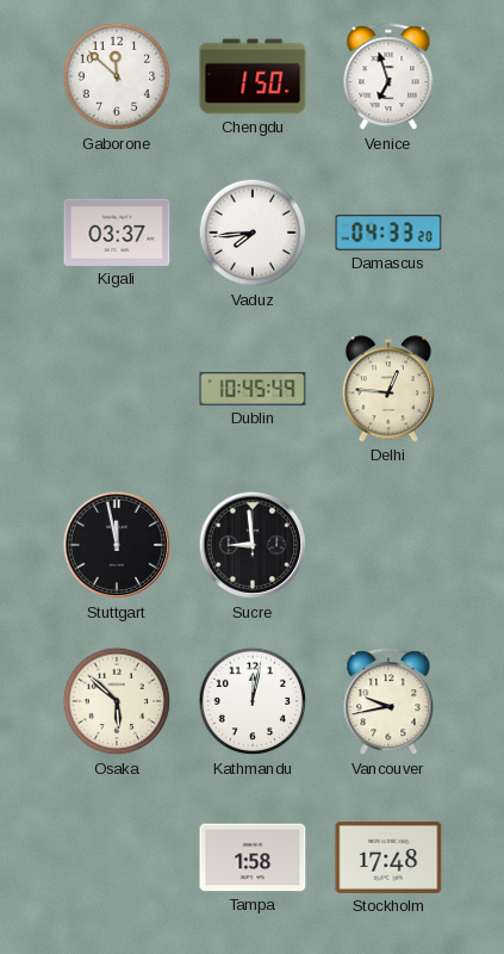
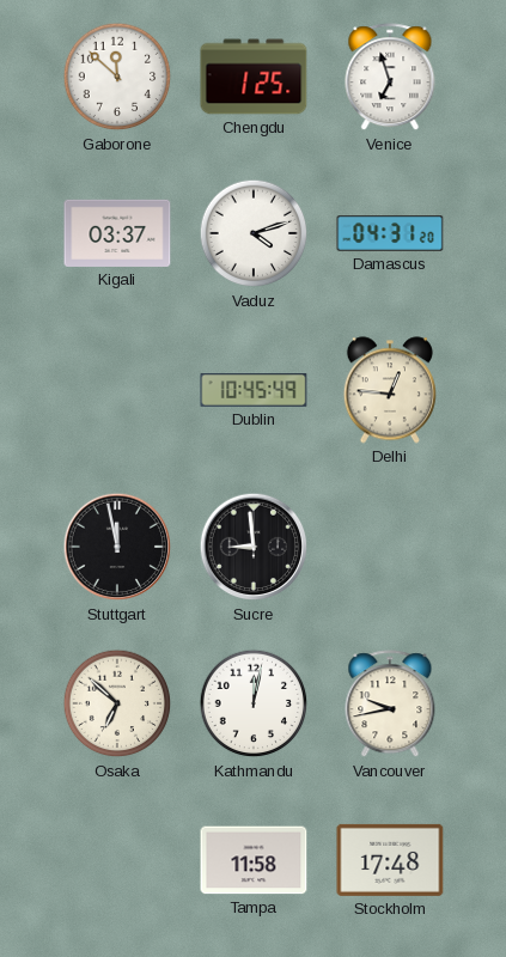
Chengdu: 1:50 -> 1:25 (254, 77)
Vaduz: 7:44 -> 4:12 (254, 233)
Damascus: 04:33 -> 04:31 (390, 233)
Osaka: 5:52 -> 6:52 (117, 703)
Tampa: 1:58 -> 11:58 (254, 860)
